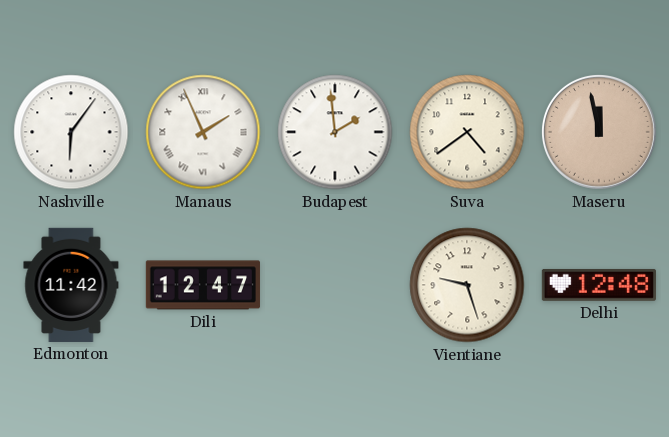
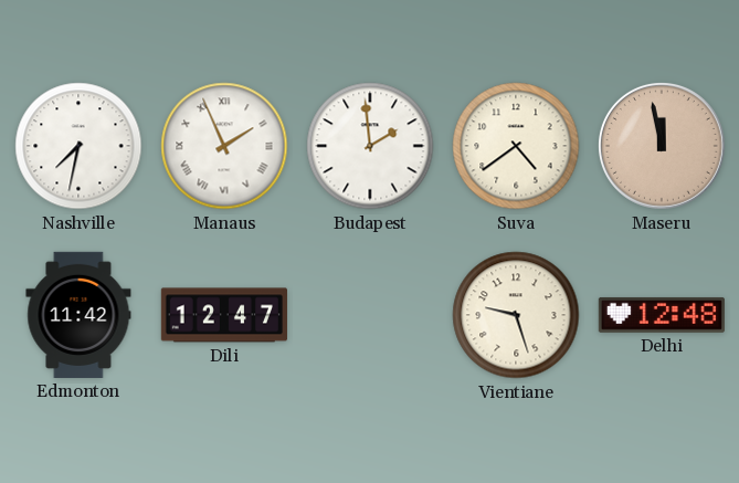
Nashville: 6:06 -> 7:32 (78, 146)
